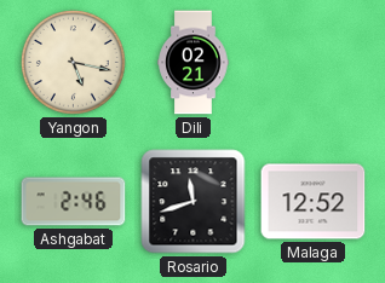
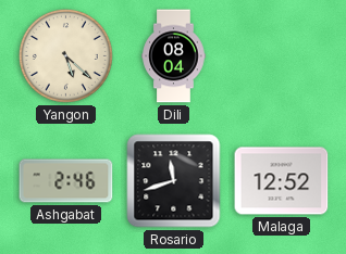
Yangon: 5:17 -> 5:22 (65, 55)
Dili: 02:21 -> 08:04 (174, 56)
